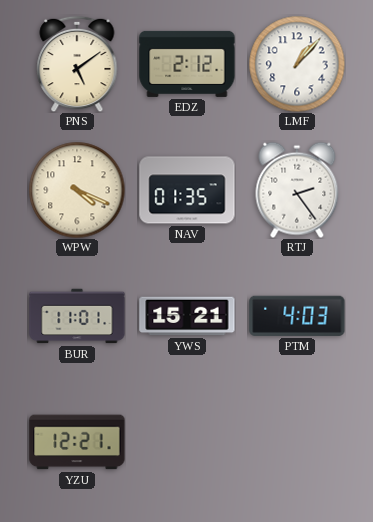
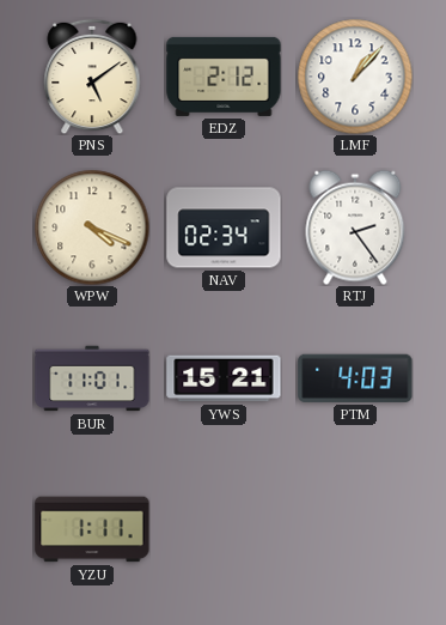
NAV: 01:35 -> 02:34 (224, 227)
YZU: 12:21 -> 1:11 (92, 529)
